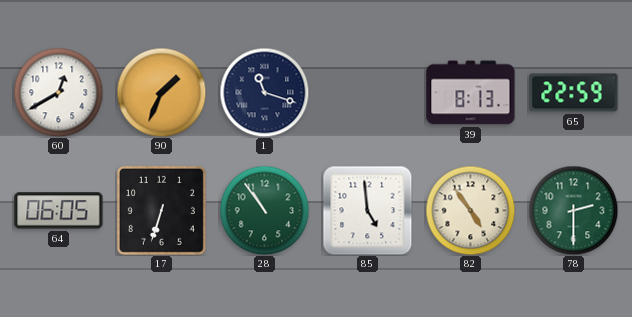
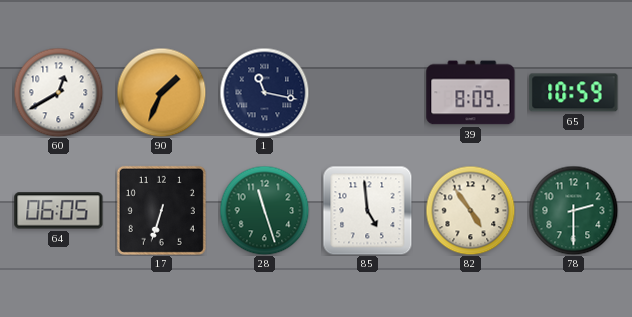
1: 11:18 -> 11:17 (264, 92)
39: 8:13 -> 8:09 (471, 93)
65: 22:59 -> 10:59 (574, 93)
28: 10:54 -> 11:27 (264, 210)
